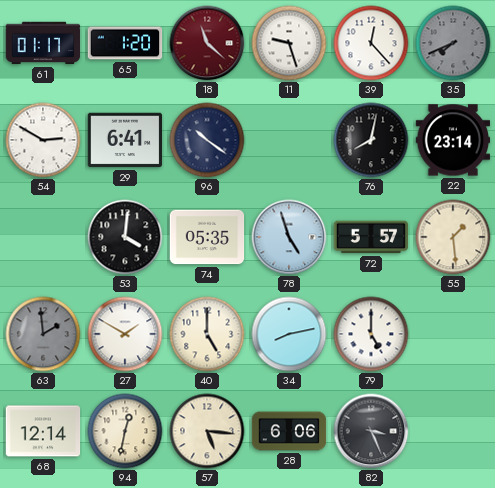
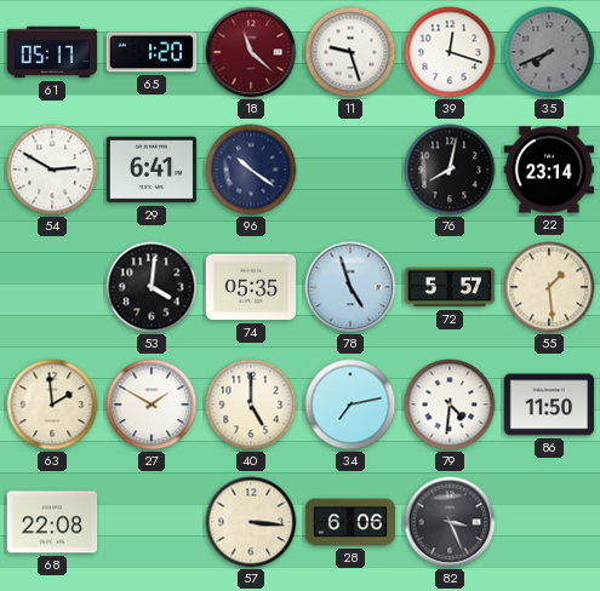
61: 01:17 -> 05:17 (52, 52)
39: 12:23 -> 12:18 (450, 52)
63 dial: grey -> cream (52, 404)
34: 8:13 -> 7:13 (350, 404)
79: 5:00 -> 4:31 (450, 404)
86: none -> 11:50 (549, 404)
68: 12:14 -> 22:08 (52, 522)
94: 12:32 -> none (125, 431)
57: 5:16 -> 3:16 (251, 522)
